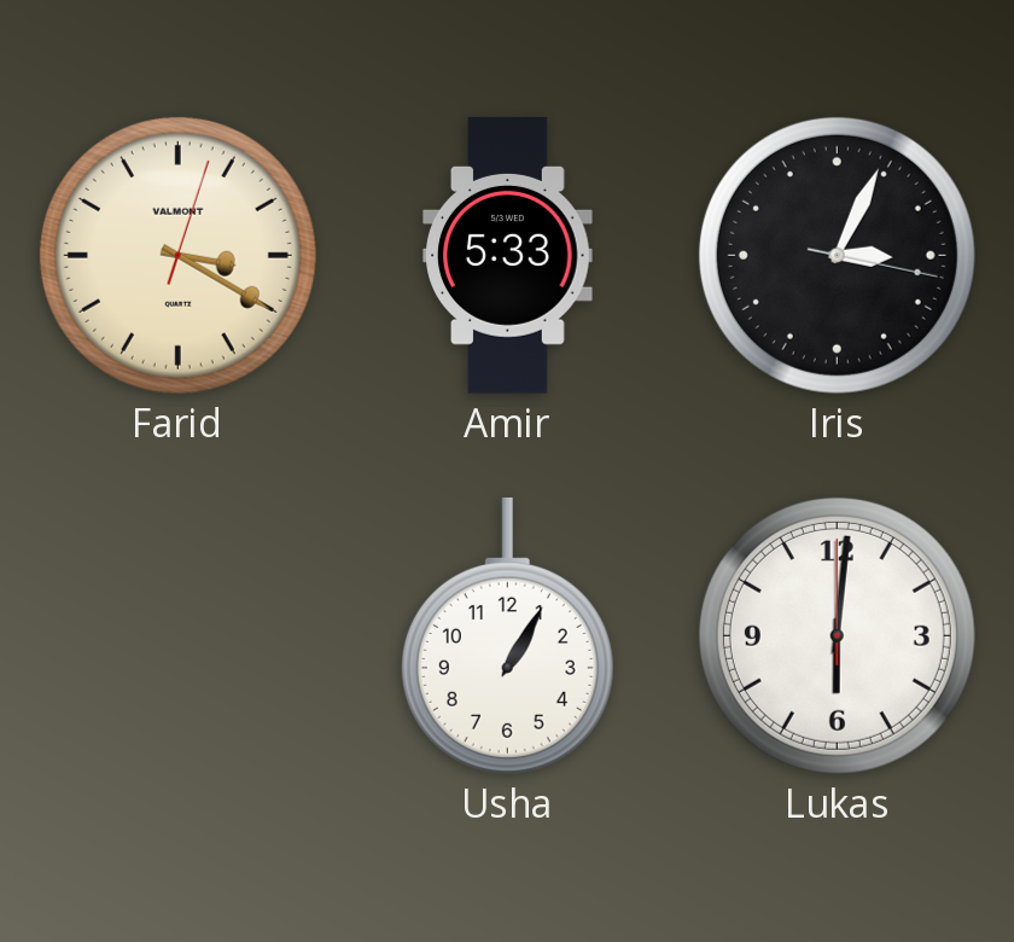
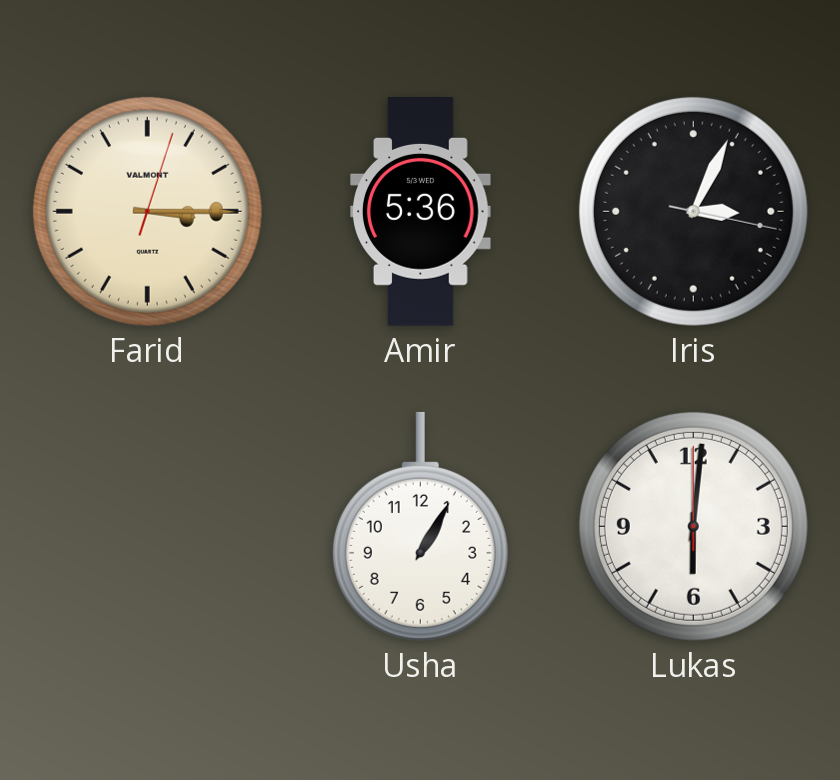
Farid: 3:20 -> 3:15 (147, 211)
Amir: 5:33 -> 5:36 (421, 212)
